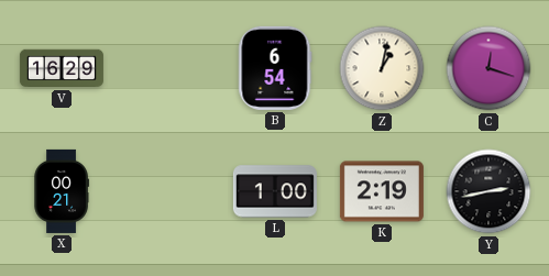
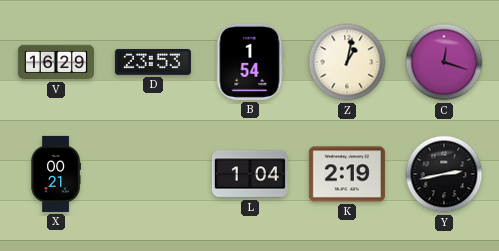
D: none -> 23:53 (153, 62)
B: 6:54 -> 1:54 (250, 62)
L: 1:00 -> 1:04 (250, 174)
